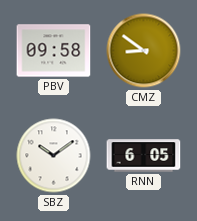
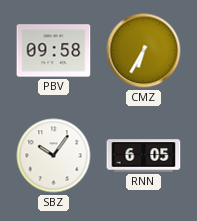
CMZ: 8:51 -> 6:35 (144, 51)
SBZ: 10:09 -> 10:06 (54, 156)
